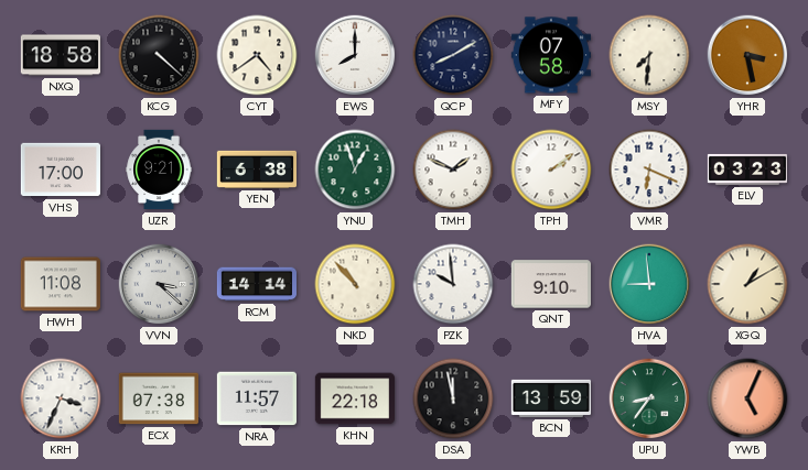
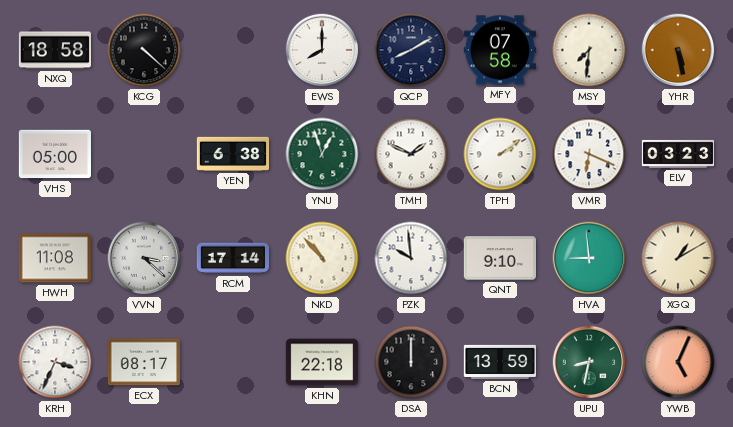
CYT: 4:39 -> none (257, 55)
YHR: 3:28 -> 5:28 (678, 50)
VHS: 17:00 -> 05:00 (54, 154)
UZR: 9:21 -> none (159, 170)
RCM: 14:14 -> 17:14 (232, 258)
ECX: 07:38 -> 08:17 (143, 362)
NRA: 11:57 -> none (256, 398)
DSA: 11:58 -> 12:00 (411, 362)
UPU: 8:36 -> 8:32 (589, 362)
